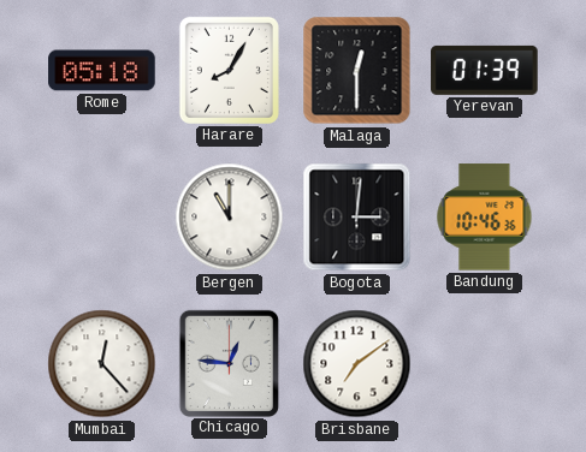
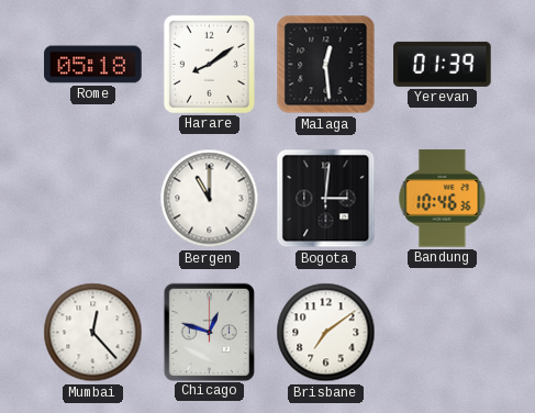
Harare: 8:05 -> 8:09 (209, 64)
Malaga: 12:30 -> 12:29 (326, 65)
Chicago: 12:46 -> 12:48 (209, 332)
